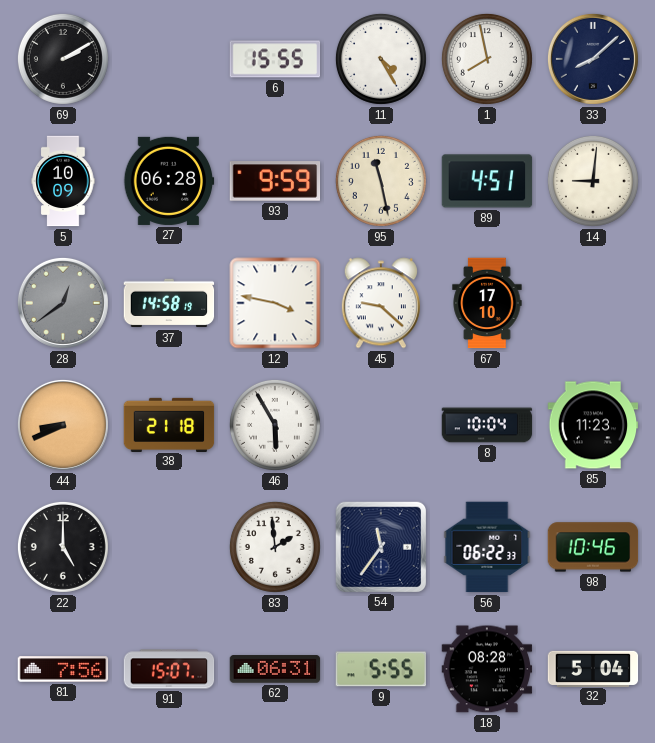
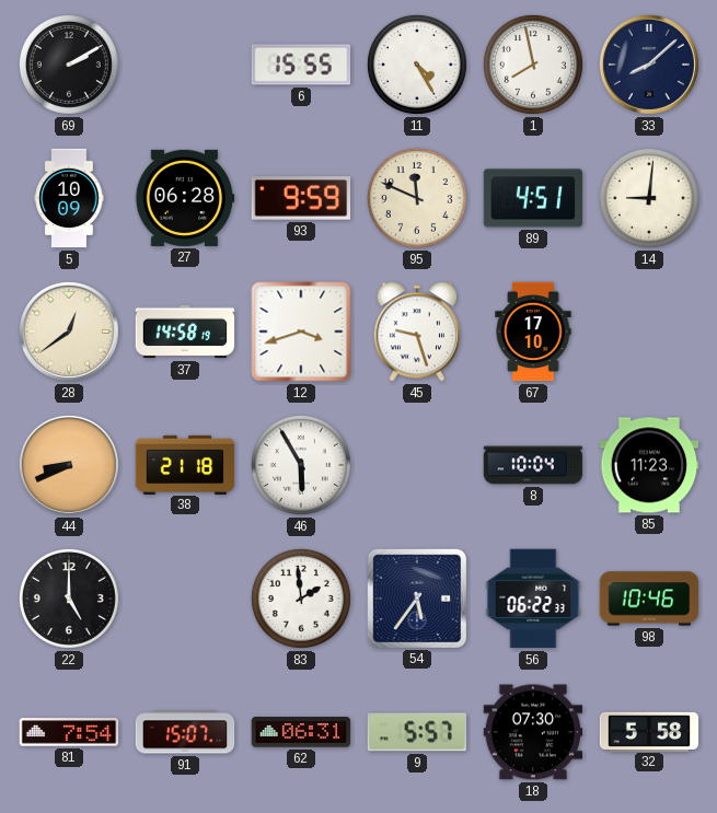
95: 11:28 -> 11:49 (417, 198)
28 dial: grey -> cream (69, 332)
12: 3:47 -> 3:42 (301, 332)
45: 9:22 -> 9:27 (417, 332)
54: 11:36 -> 5:36 (416, 597)
81: 7:56 -> 7:54 (69, 732)
9: 5:55 -> 5:57 (416, 732)
18: 08:28 -> 07:30 (533, 732)
32: 5:04 -> 5:58 (649, 731)
